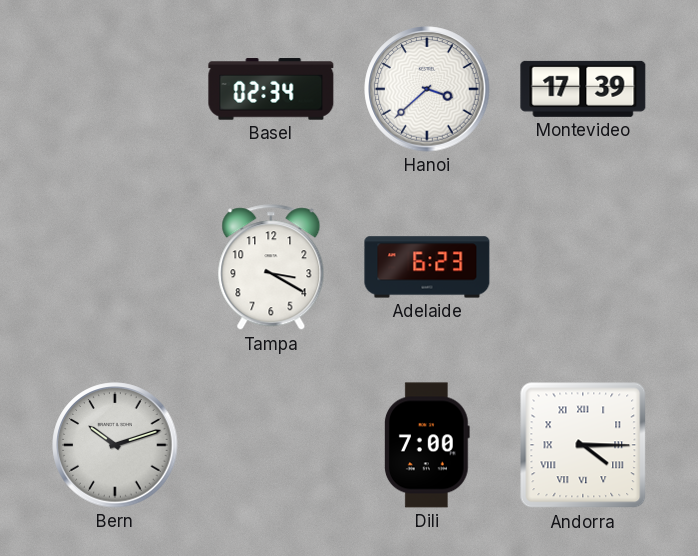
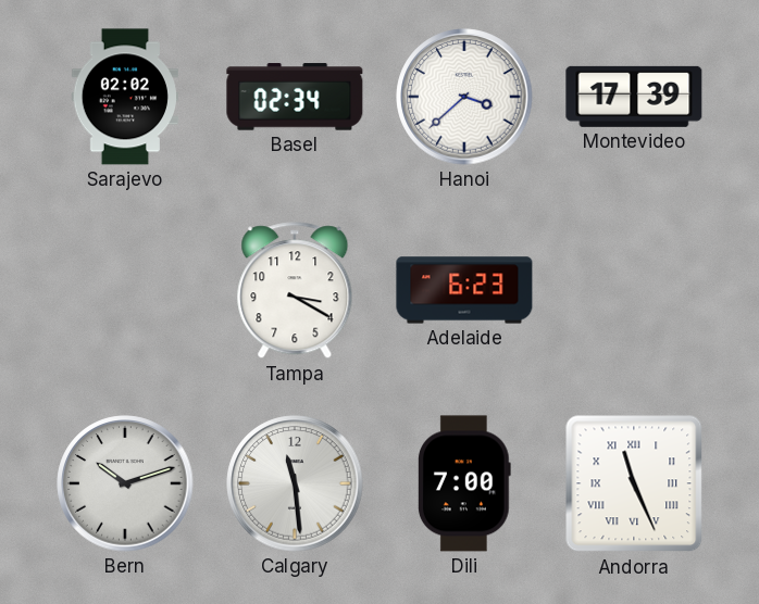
Sarajevo: none -> 02:02 (124, 97)
Calgary: none -> 11:29 (295, 483)
Andorra: 4:15 -> 11:26 (634, 483)
